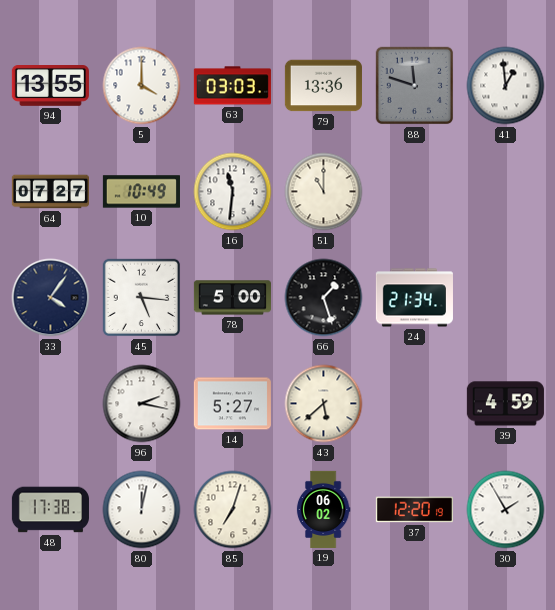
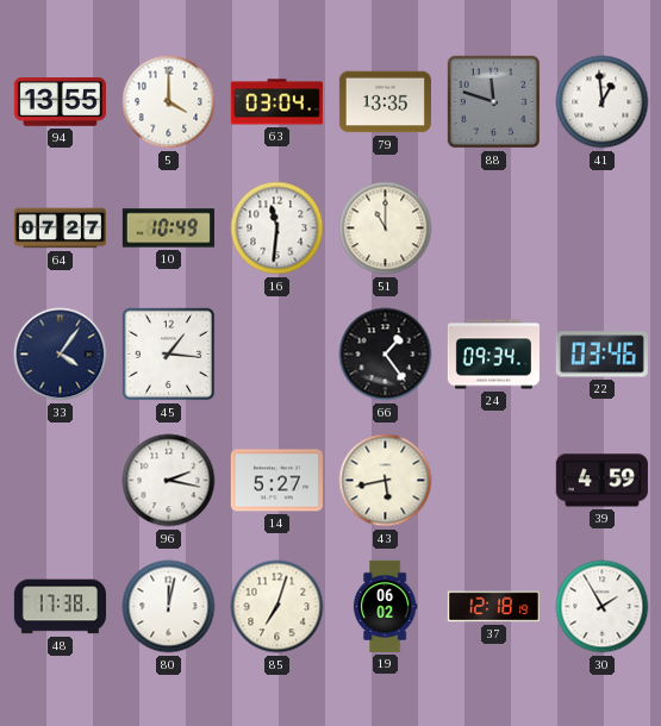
63: 03:03 -> 03:04 (276, 102)
79: 13:36 -> 13:35 (385, 102)
45: 5:16 -> 1:16 (169, 355)
78: 5:00 -> none (232, 298)
66: 1:27 -> 1:24 (386, 355)
24: 21:34 -> 09:34 (493, 355)
22: none -> 03:46 (601, 355)
43: 5:38 -> 5:43 (386, 481)
37: 12:20 -> 12:18 (493, 607)
